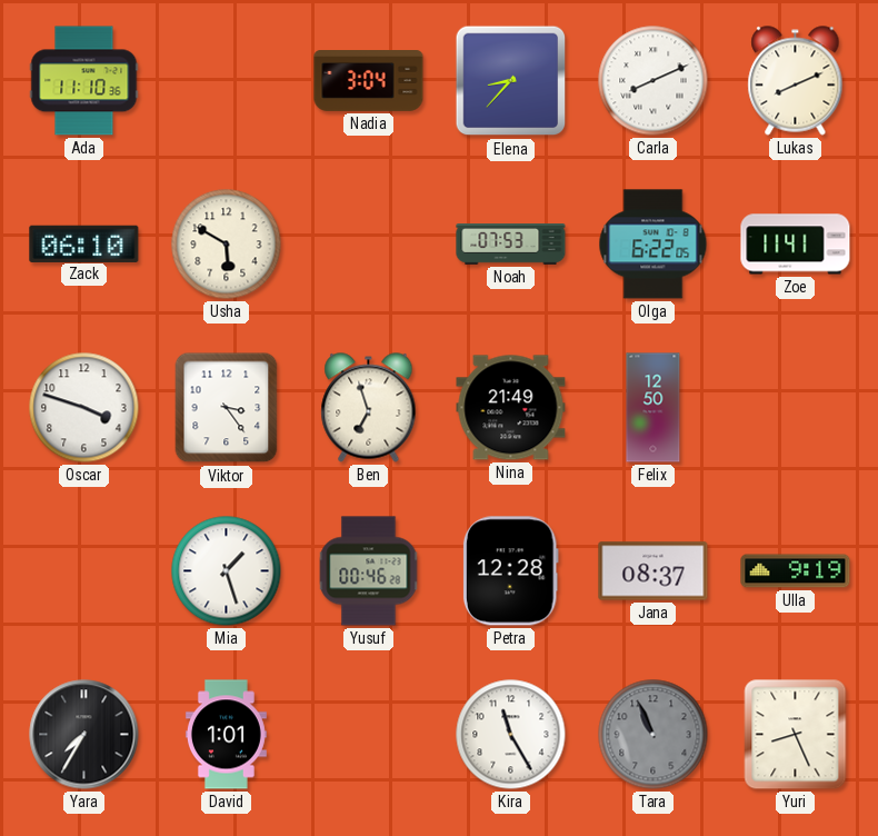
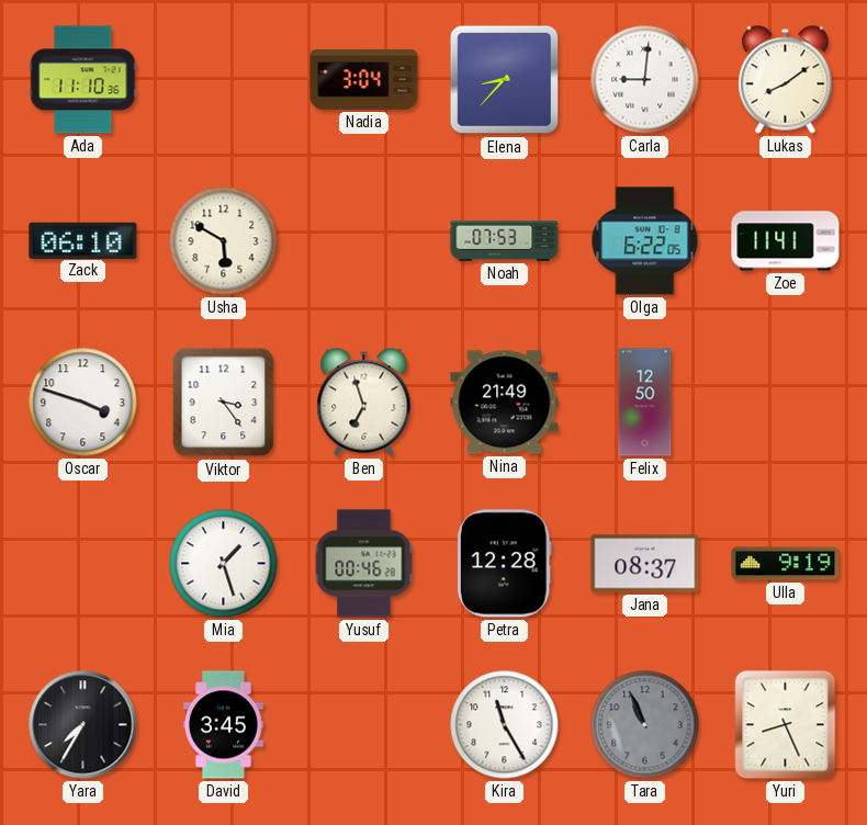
Carla: 8:11 -> 9:01 (645, 80)
Lukas: 8:11 -> 8:09 (786, 80)
David: 1:01 -> 3:45 (223, 725)
